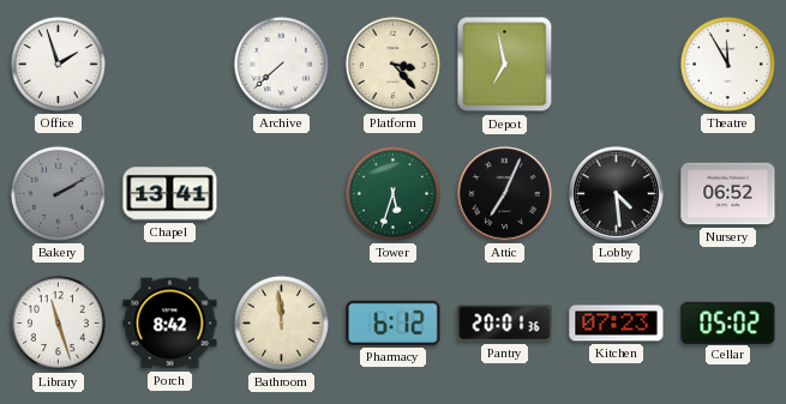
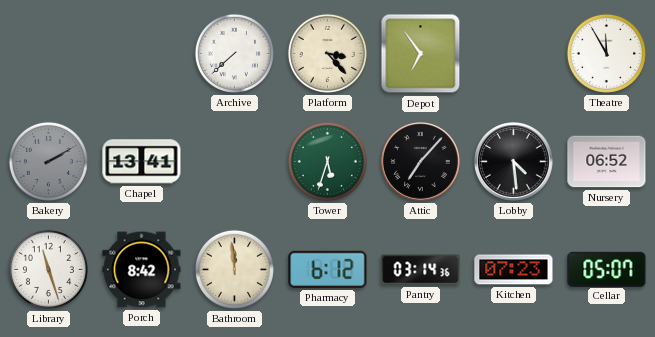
Office: 1:57 -> none (58, 64)
Depot: 6:58 -> 6:54 (421, 54)
Attic: 7:04 -> 7:07 (421, 162)
Pantry: 20:01 -> 03:14 (421, 270)
Cellar: 05:02 -> 05:07 (607, 269)
